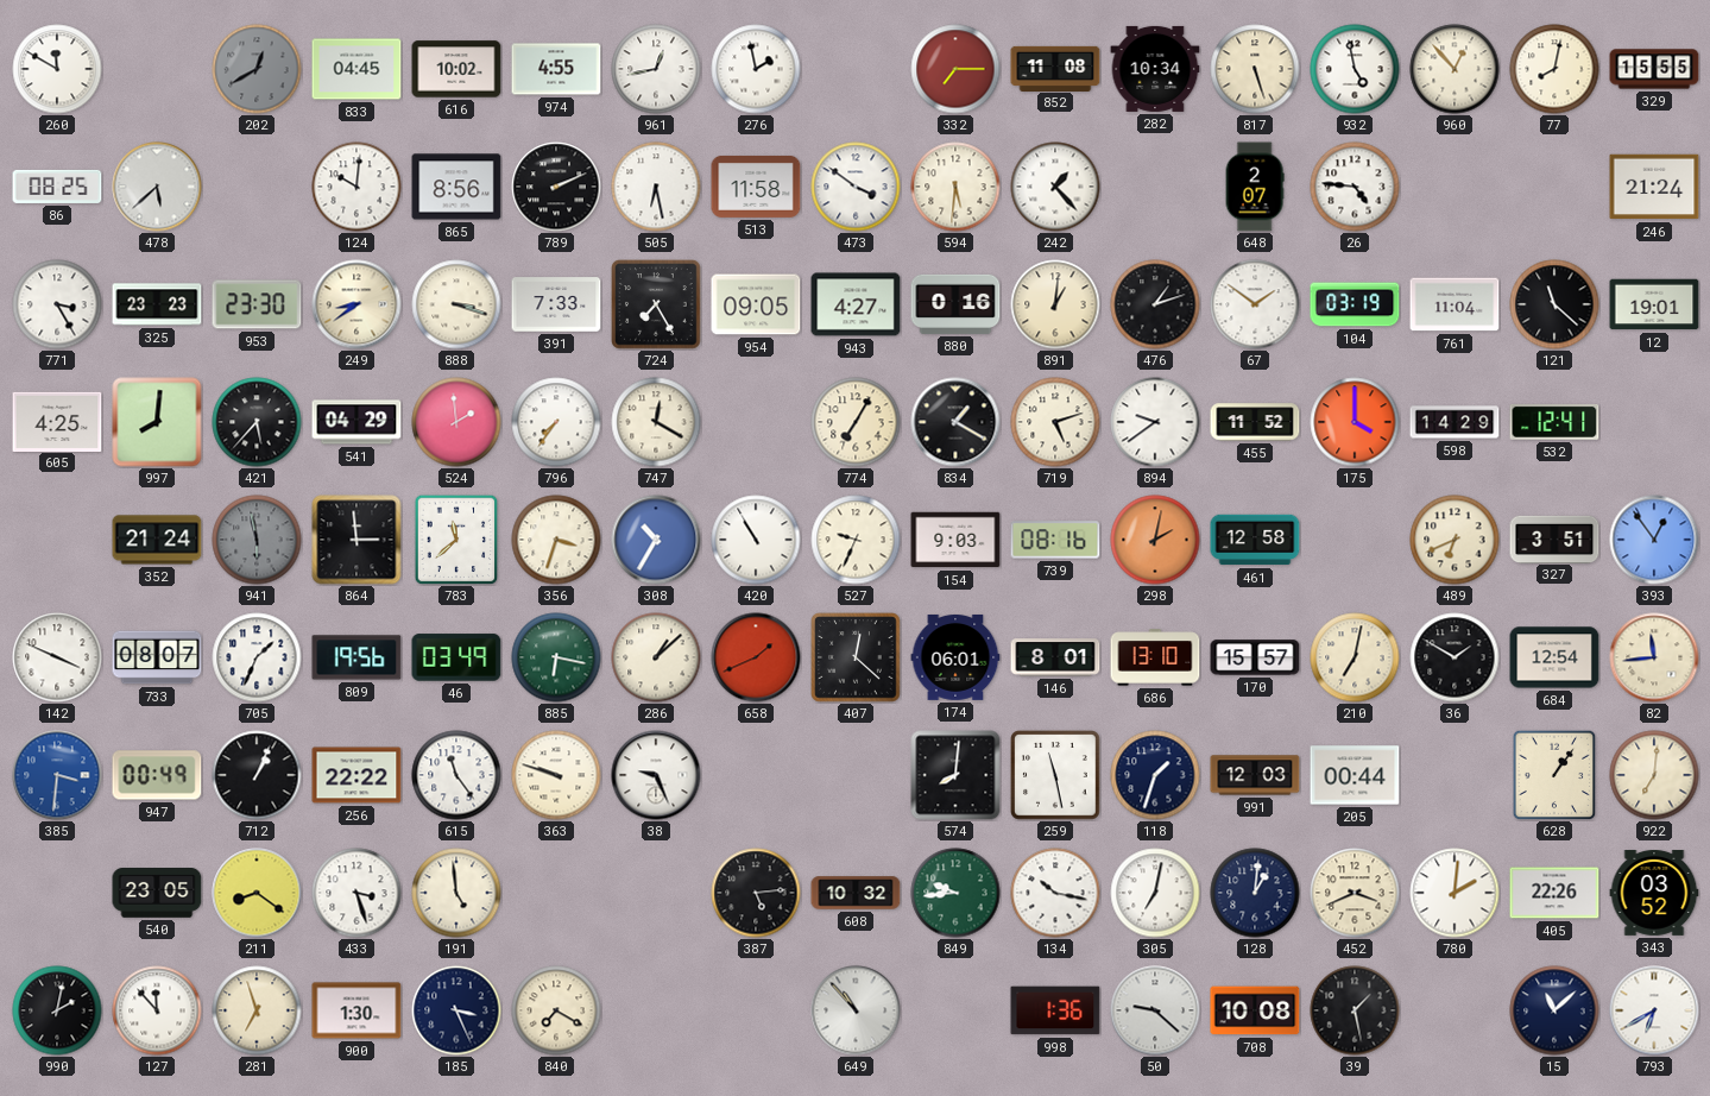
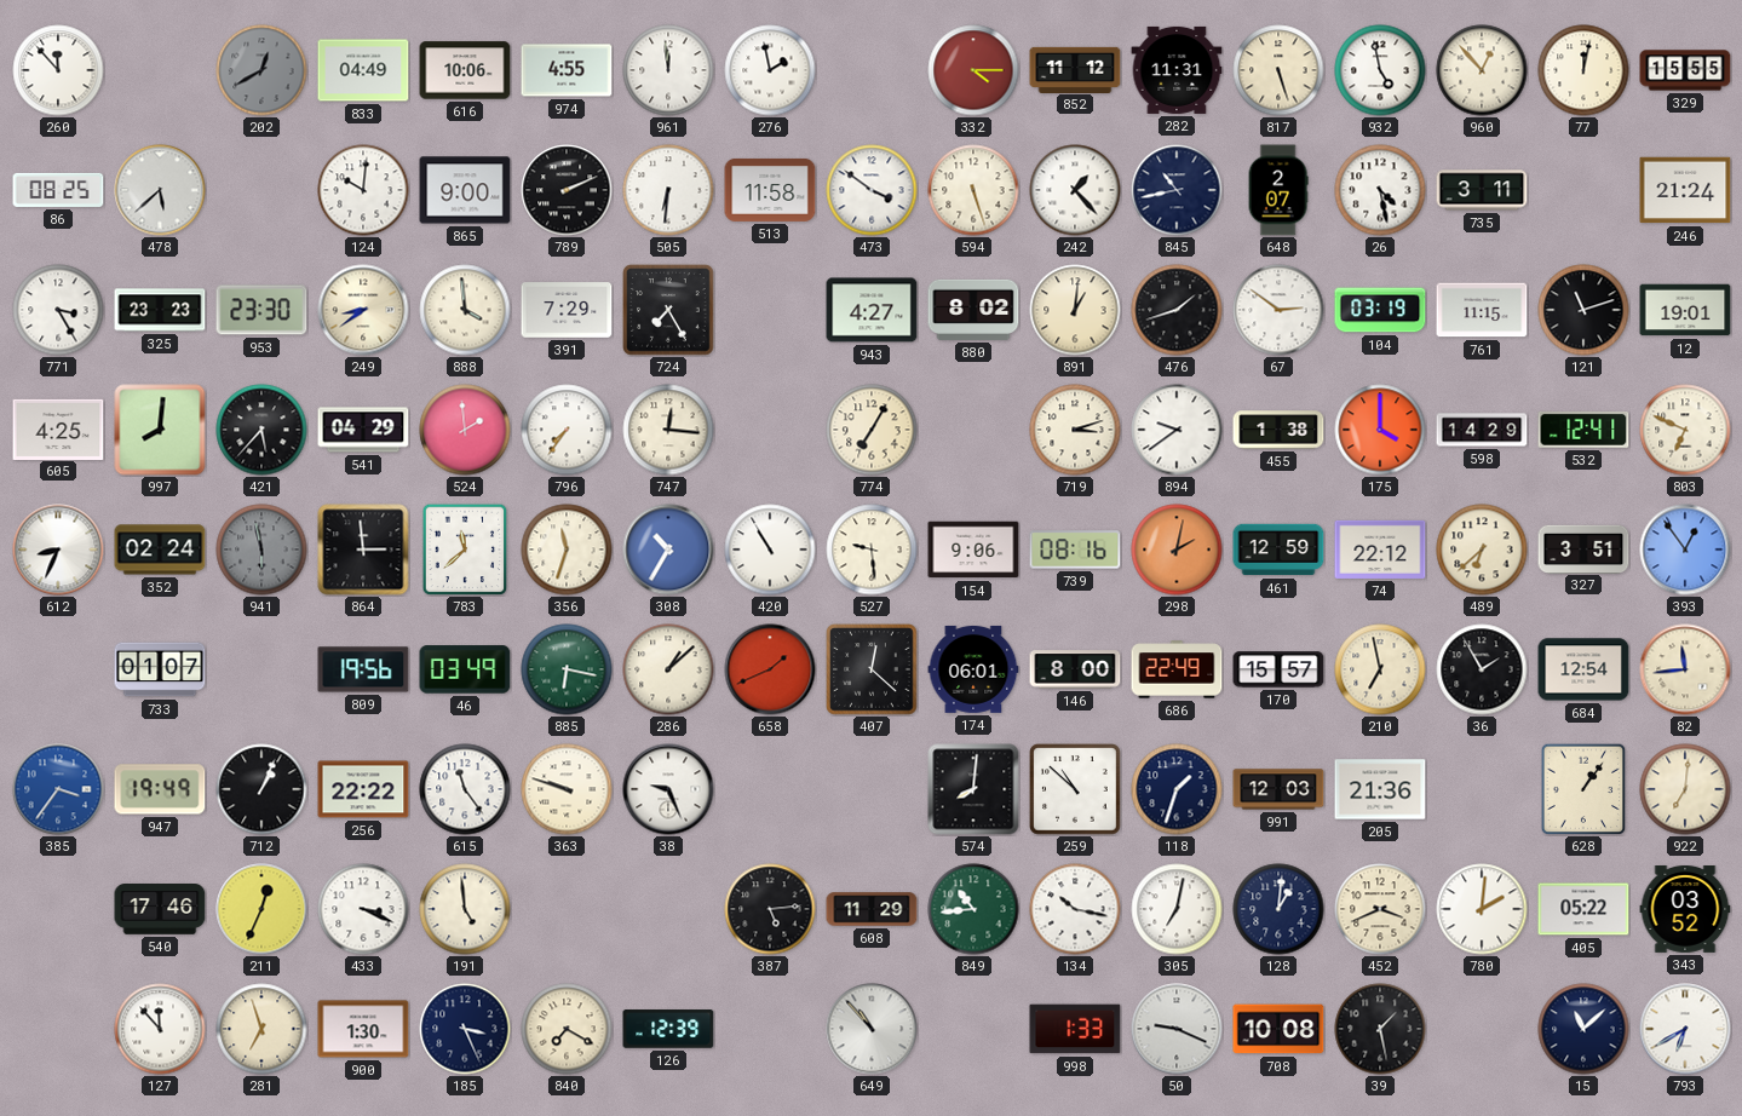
260: 11:50 -> 11:53 (58, 70)
833: 04:45 -> 04:49 (363, 70)
616: 10:02 -> 10:06 (465, 70)
961: 12:43 -> 11:59 (668, 70)
332: 7:15 -> 4:15 (973, 70)
852: 11:08 -> 11:12 (1075, 69)
282: 10:34 -> 11:31 (1177, 70)
77: 8:02 -> 12:02 (1583, 70)
865: 8:56 -> 9:00 (465, 190)
505: 6:28 -> 6:31 (668, 190)
594: 5:31 -> 5:27 (973, 190)
845: none -> 10:43 (1177, 190)
26: 4:46 -> 4:28 (1380, 190)
735: none -> 3:11 (1482, 190)
888: 3:18 -> 3:59 (465, 310)
391: 7:33 -> 7:29 (567, 310)
954: 09:05 -> none (756, 304)
880: 0:16 -> 8:02 (973, 310)
476: 1:12 -> 1:42 (1177, 310)
67: 1:51 -> 2:51 (1278, 310)
761: 11:04 -> 11:15 (1482, 310)
121: 11:22 -> 11:12 (1583, 310)
747: 12:20 -> 12:16 (668, 430)
834: 1:20 -> none (955, 422)
719: 5:12 -> 3:12 (1075, 430)
455: 11:52 -> 1:38 (1278, 430)
803: none -> 6:49 (1685, 430)
612: none -> 8:34 (58, 550)
352: 21:24 -> 02:24 (160, 550)
356: 3:33 -> 11:33 (567, 550)
527: 9:34 -> 9:29 (872, 550)
154: 9:03 -> 9:06 (973, 550)
461: 12:58 -> 12:59 (1278, 550)
74: none -> 22:12 (1380, 550)
489: 6:41 -> 6:38 (1482, 550)
142: 3:49 -> none (57, 657)
733: 08:07 -> 01:07 (160, 669)
705: 1:34 -> none (257, 657)
146: 8:01 -> 8:00 (1075, 669)
686: 13:10 -> 22:49 (1177, 669)
210: 7:02 -> 6:58 (1380, 669)
36: 1:50 -> 1:55 (1482, 669)
385: 3:31 -> 3:36 (58, 789)
947: 00:49 -> 19:49 (160, 789)
259: 11:28 -> 10:52 (1075, 789)
205: 00:44 -> 21:36 (1380, 789)
540: 23:05 -> 17:46 (160, 910)
211: 8:21 -> 12:34 (261, 909)
433: 3:27 -> 3:19 (363, 909)
608: 10:32 -> 11:29 (872, 909)
849: 9:44 -> 10:44 (973, 909)
405: 22:26 -> 05:22 (1583, 909)
990: 2:02 -> none (57, 1010)
126: none -> 12:39 (668, 1029)
998: 1:36 -> 1:33 (1075, 1029)
50: 9:22 -> 9:19 (1177, 1029)
